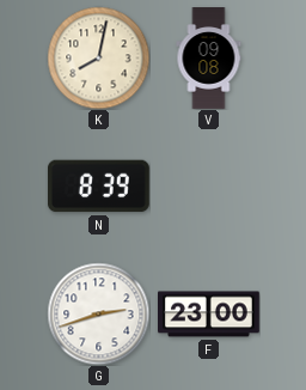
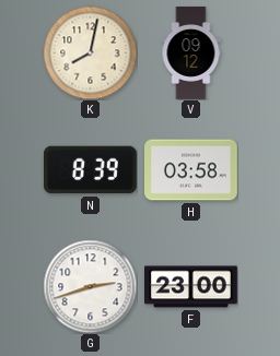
V: 09:08 -> 09:12 (191, 54)
H: none -> 03:58 (191, 170)
